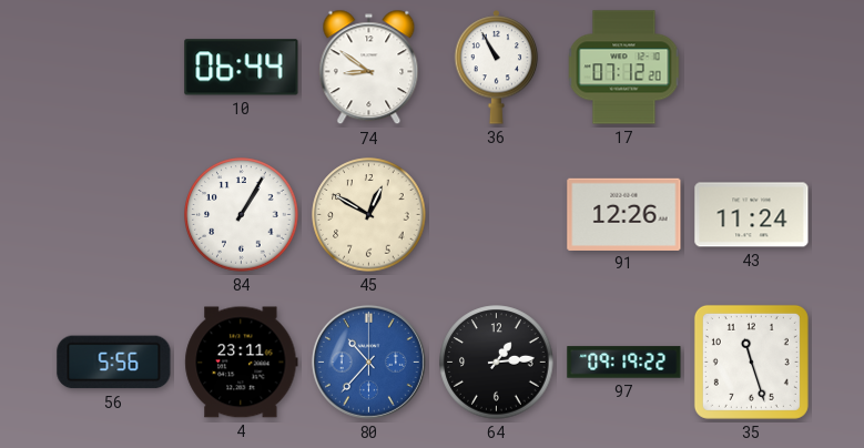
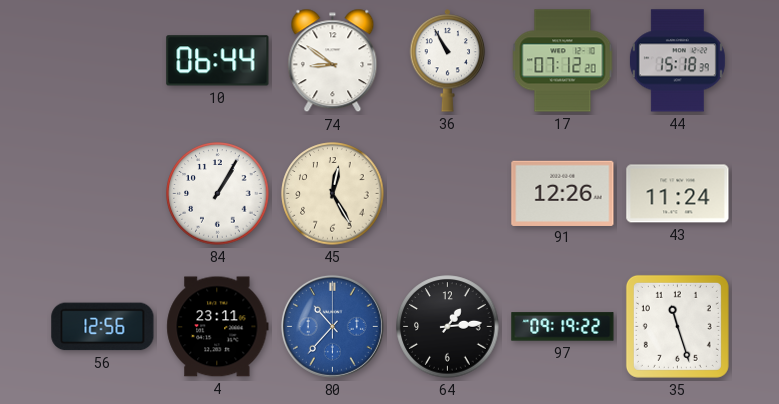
44: none -> 15:18 (677, 61)
45: 12:50 -> 12:25 (333, 194)
56: 5:56 -> 12:56 (103, 327)
